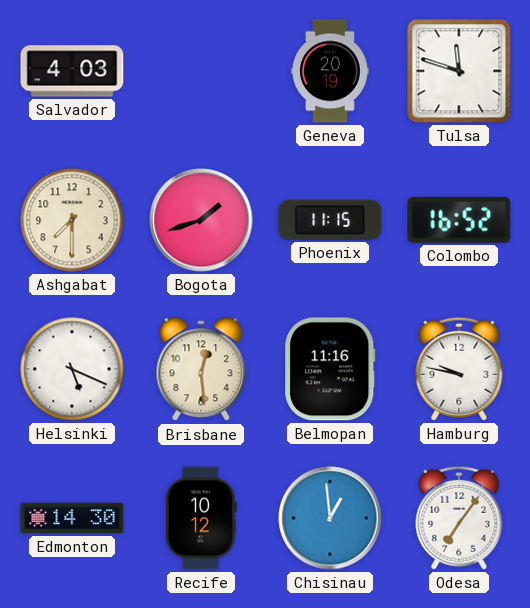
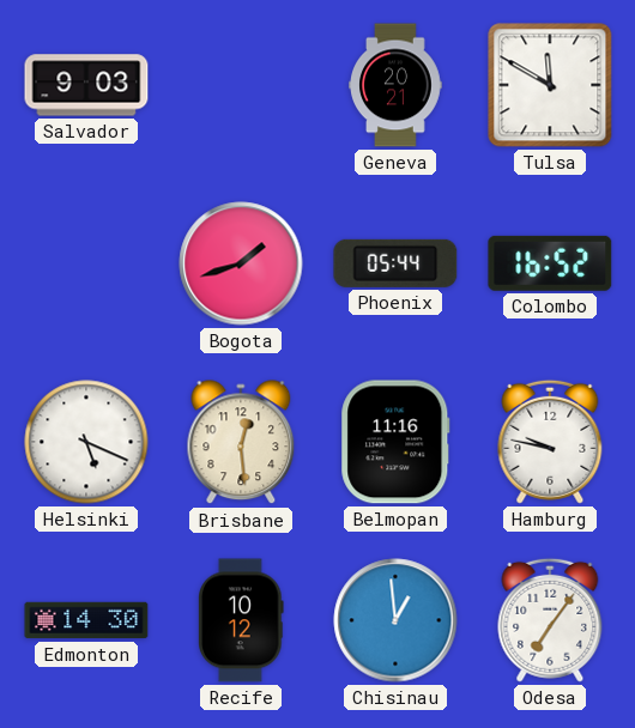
Salvador: 4:03 -> 9:03 (86, 85)
Geneva: 20:19 -> 20:21 (397, 85)
Tulsa: 11:48 -> 11:50 (550, 85)
Ashgabat: 7:30 -> none (72, 220)
Phoenix: 11:15 -> 05:44 (395, 263)
